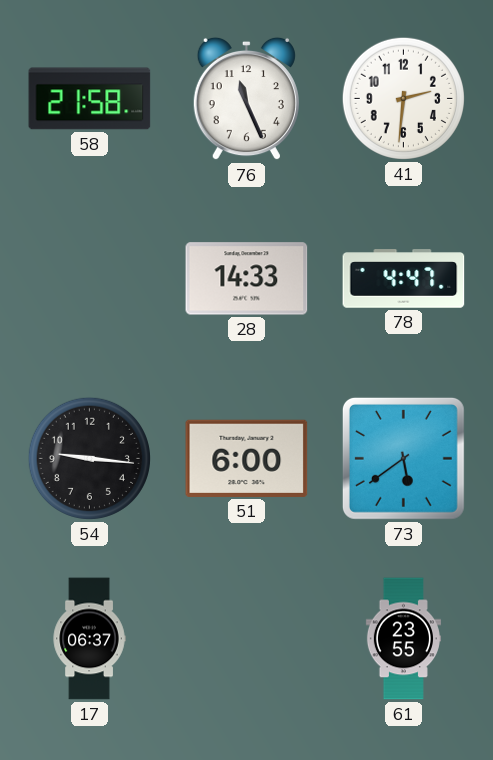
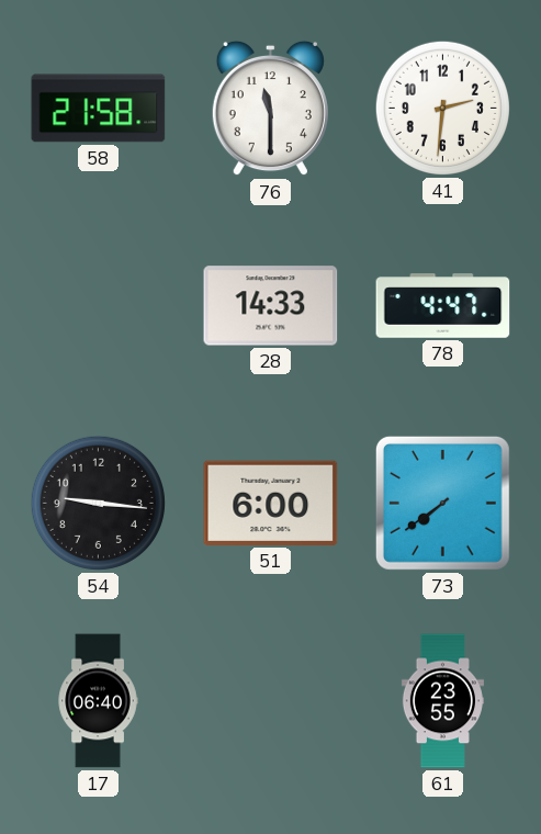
76: 11:26 -> 11:30 (270, 109)
73: 5:39 -> 7:39 (442, 503)
17: 06:37 -> 06:40 (98, 701)
